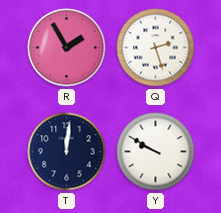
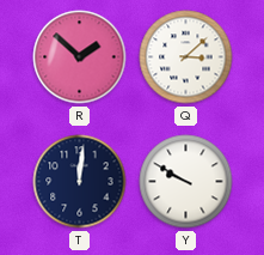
R: 1:55 -> 1:52 (80, 57)
Q: 2:27 -> 3:08 (186, 57)
